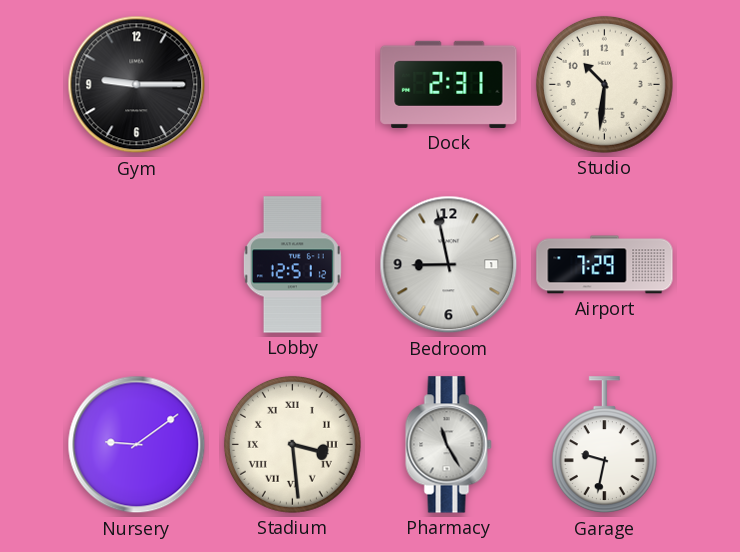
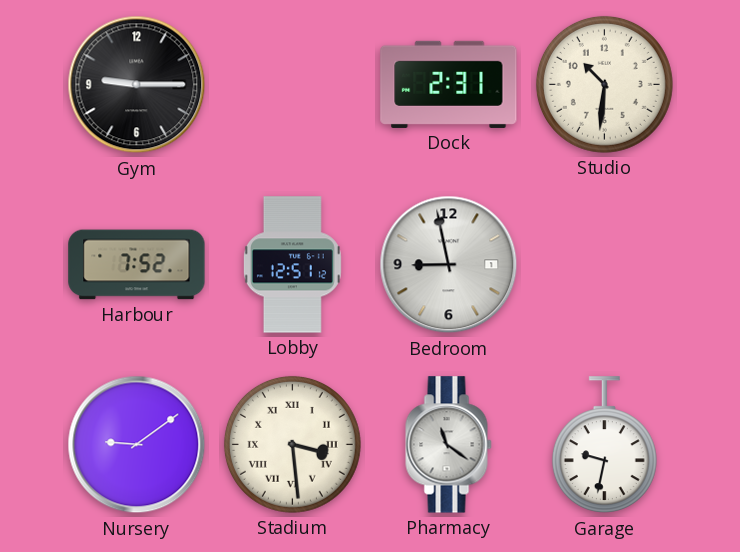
Harbour: none -> 7:52 (137, 265)
Airport: 7:29 -> none (605, 265)
Pharmacy: 11:25 -> 11:21 (449, 445)
